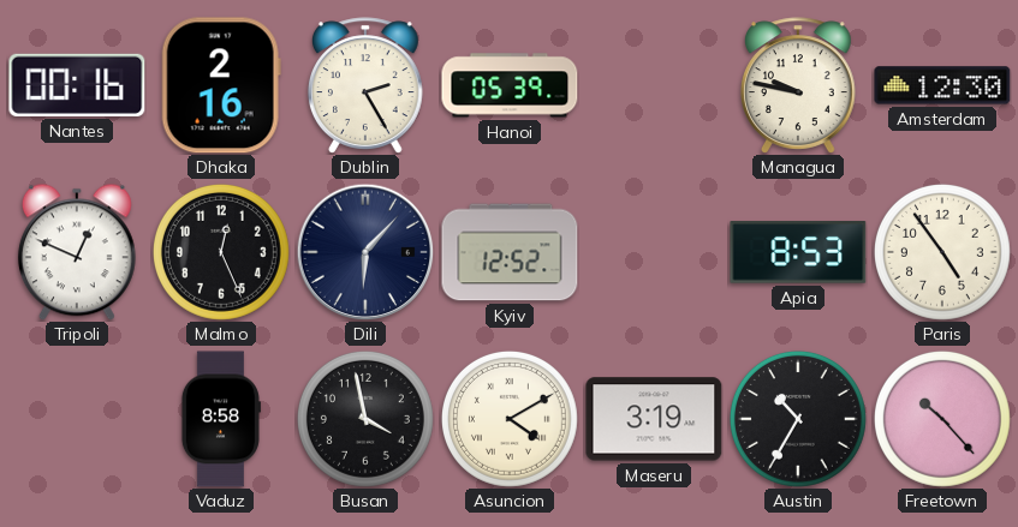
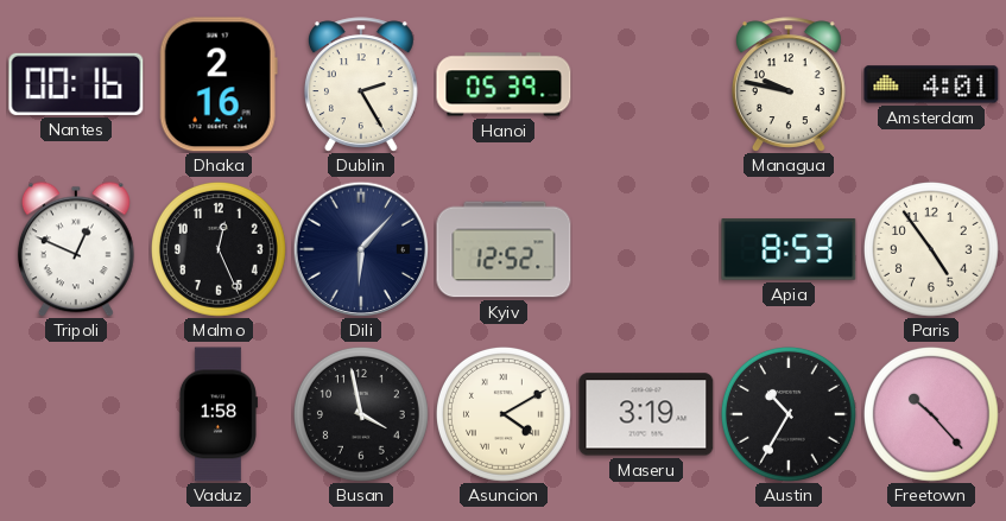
Amsterdam: 12:30 -> 4:01 (931, 84)
Vaduz: 8:58 -> 1:58 (217, 414)
